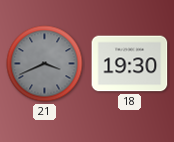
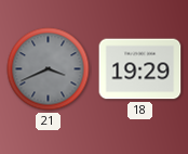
18: 19:30 -> 19:29 (140, 69)
